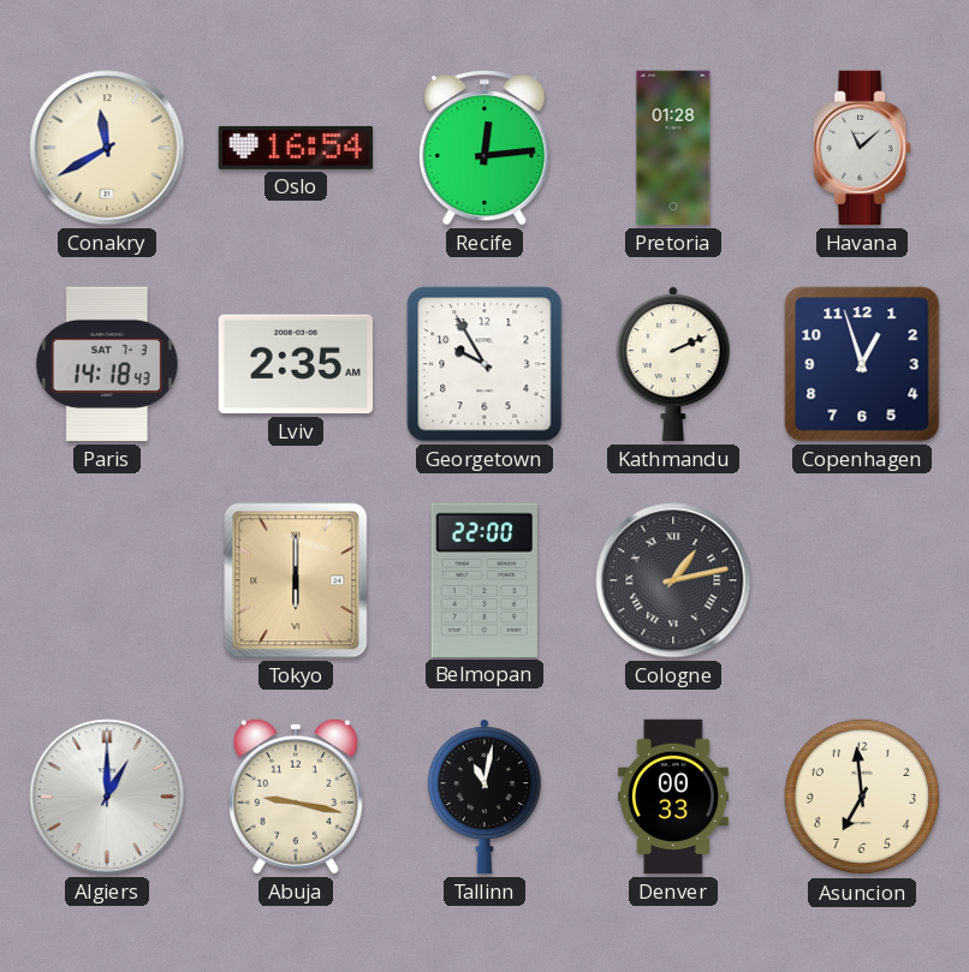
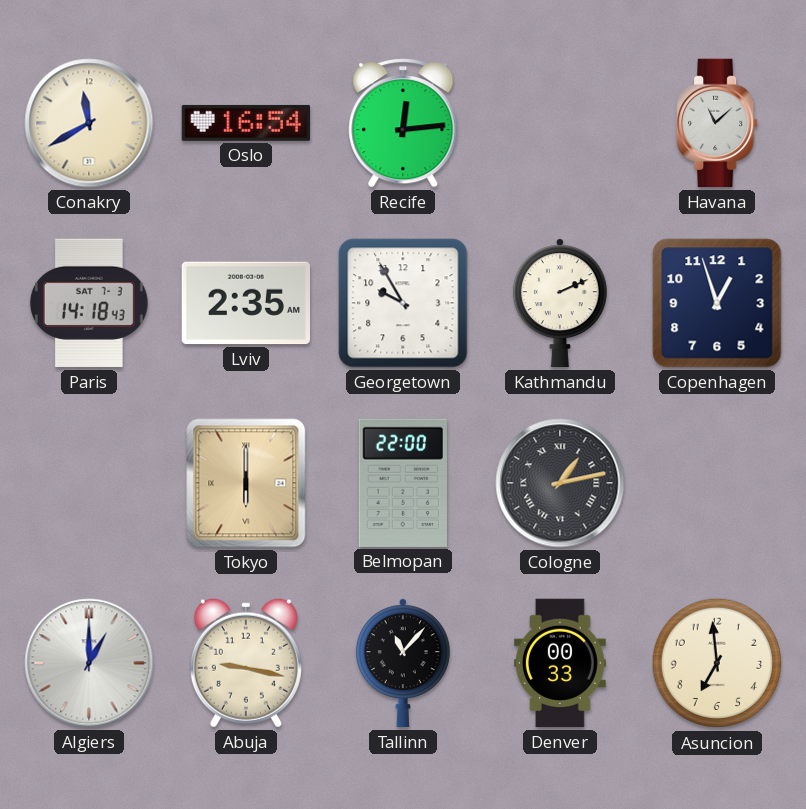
Pretoria: 01:28 -> none (673, 148)
Tallinn: 11:02 -> 11:07 (403, 663)
